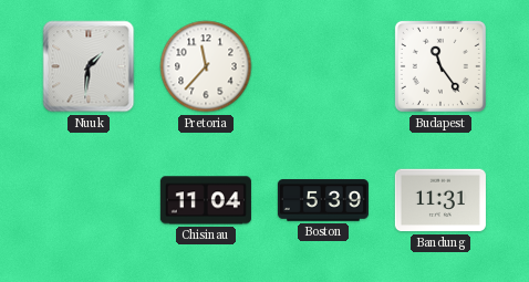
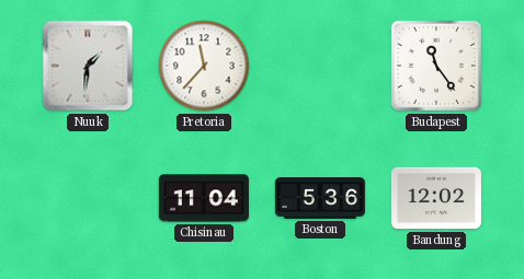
Boston: 5:39 -> 5:36 (320, 198)
Bandung: 11:31 -> 12:02 (436, 198)
